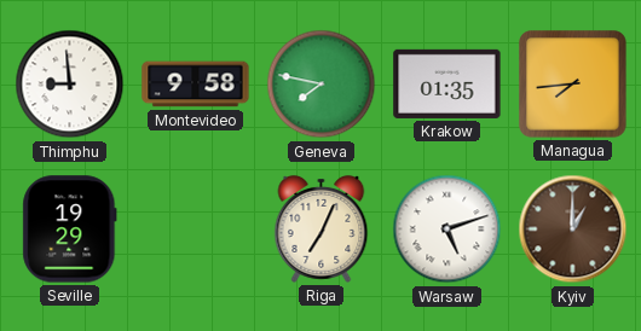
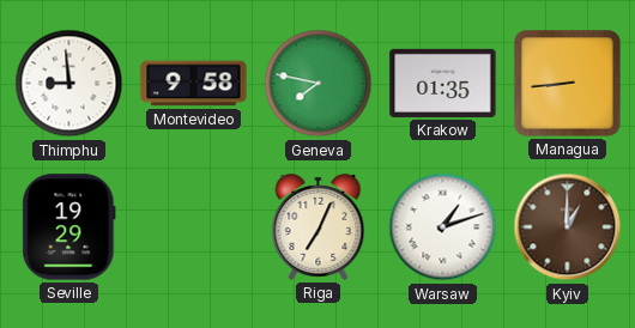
Managua: 7:44 -> 8:44 (568, 84)
Warsaw: 5:12 -> 1:12 (443, 227)
